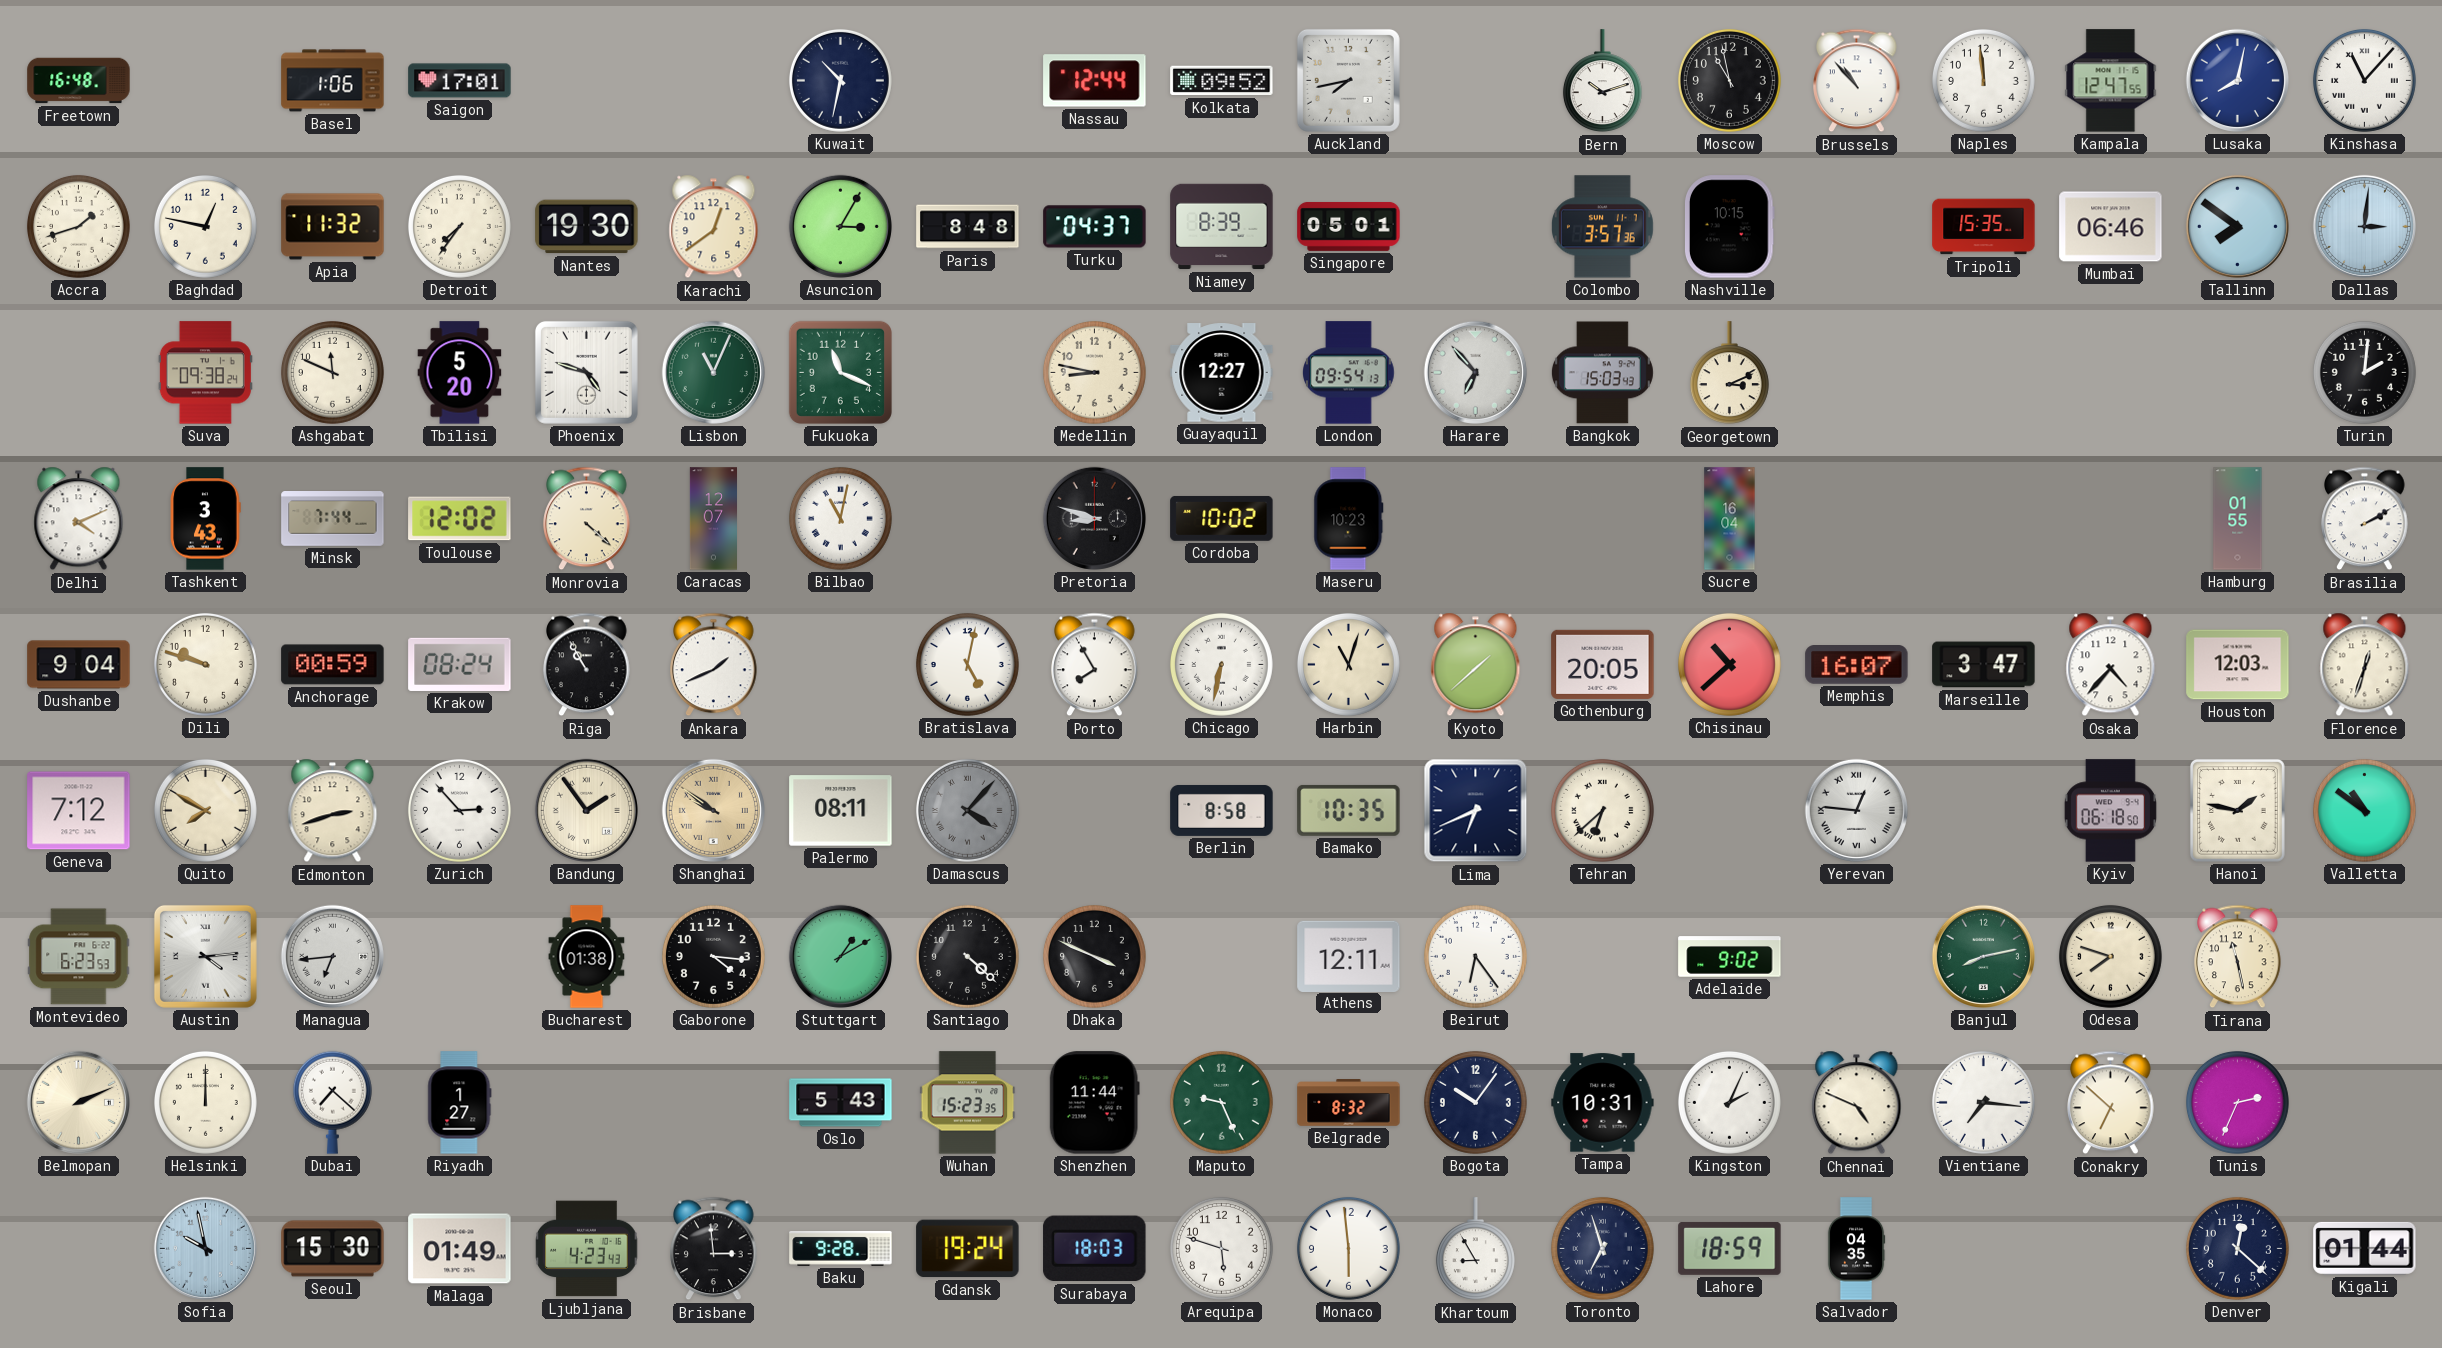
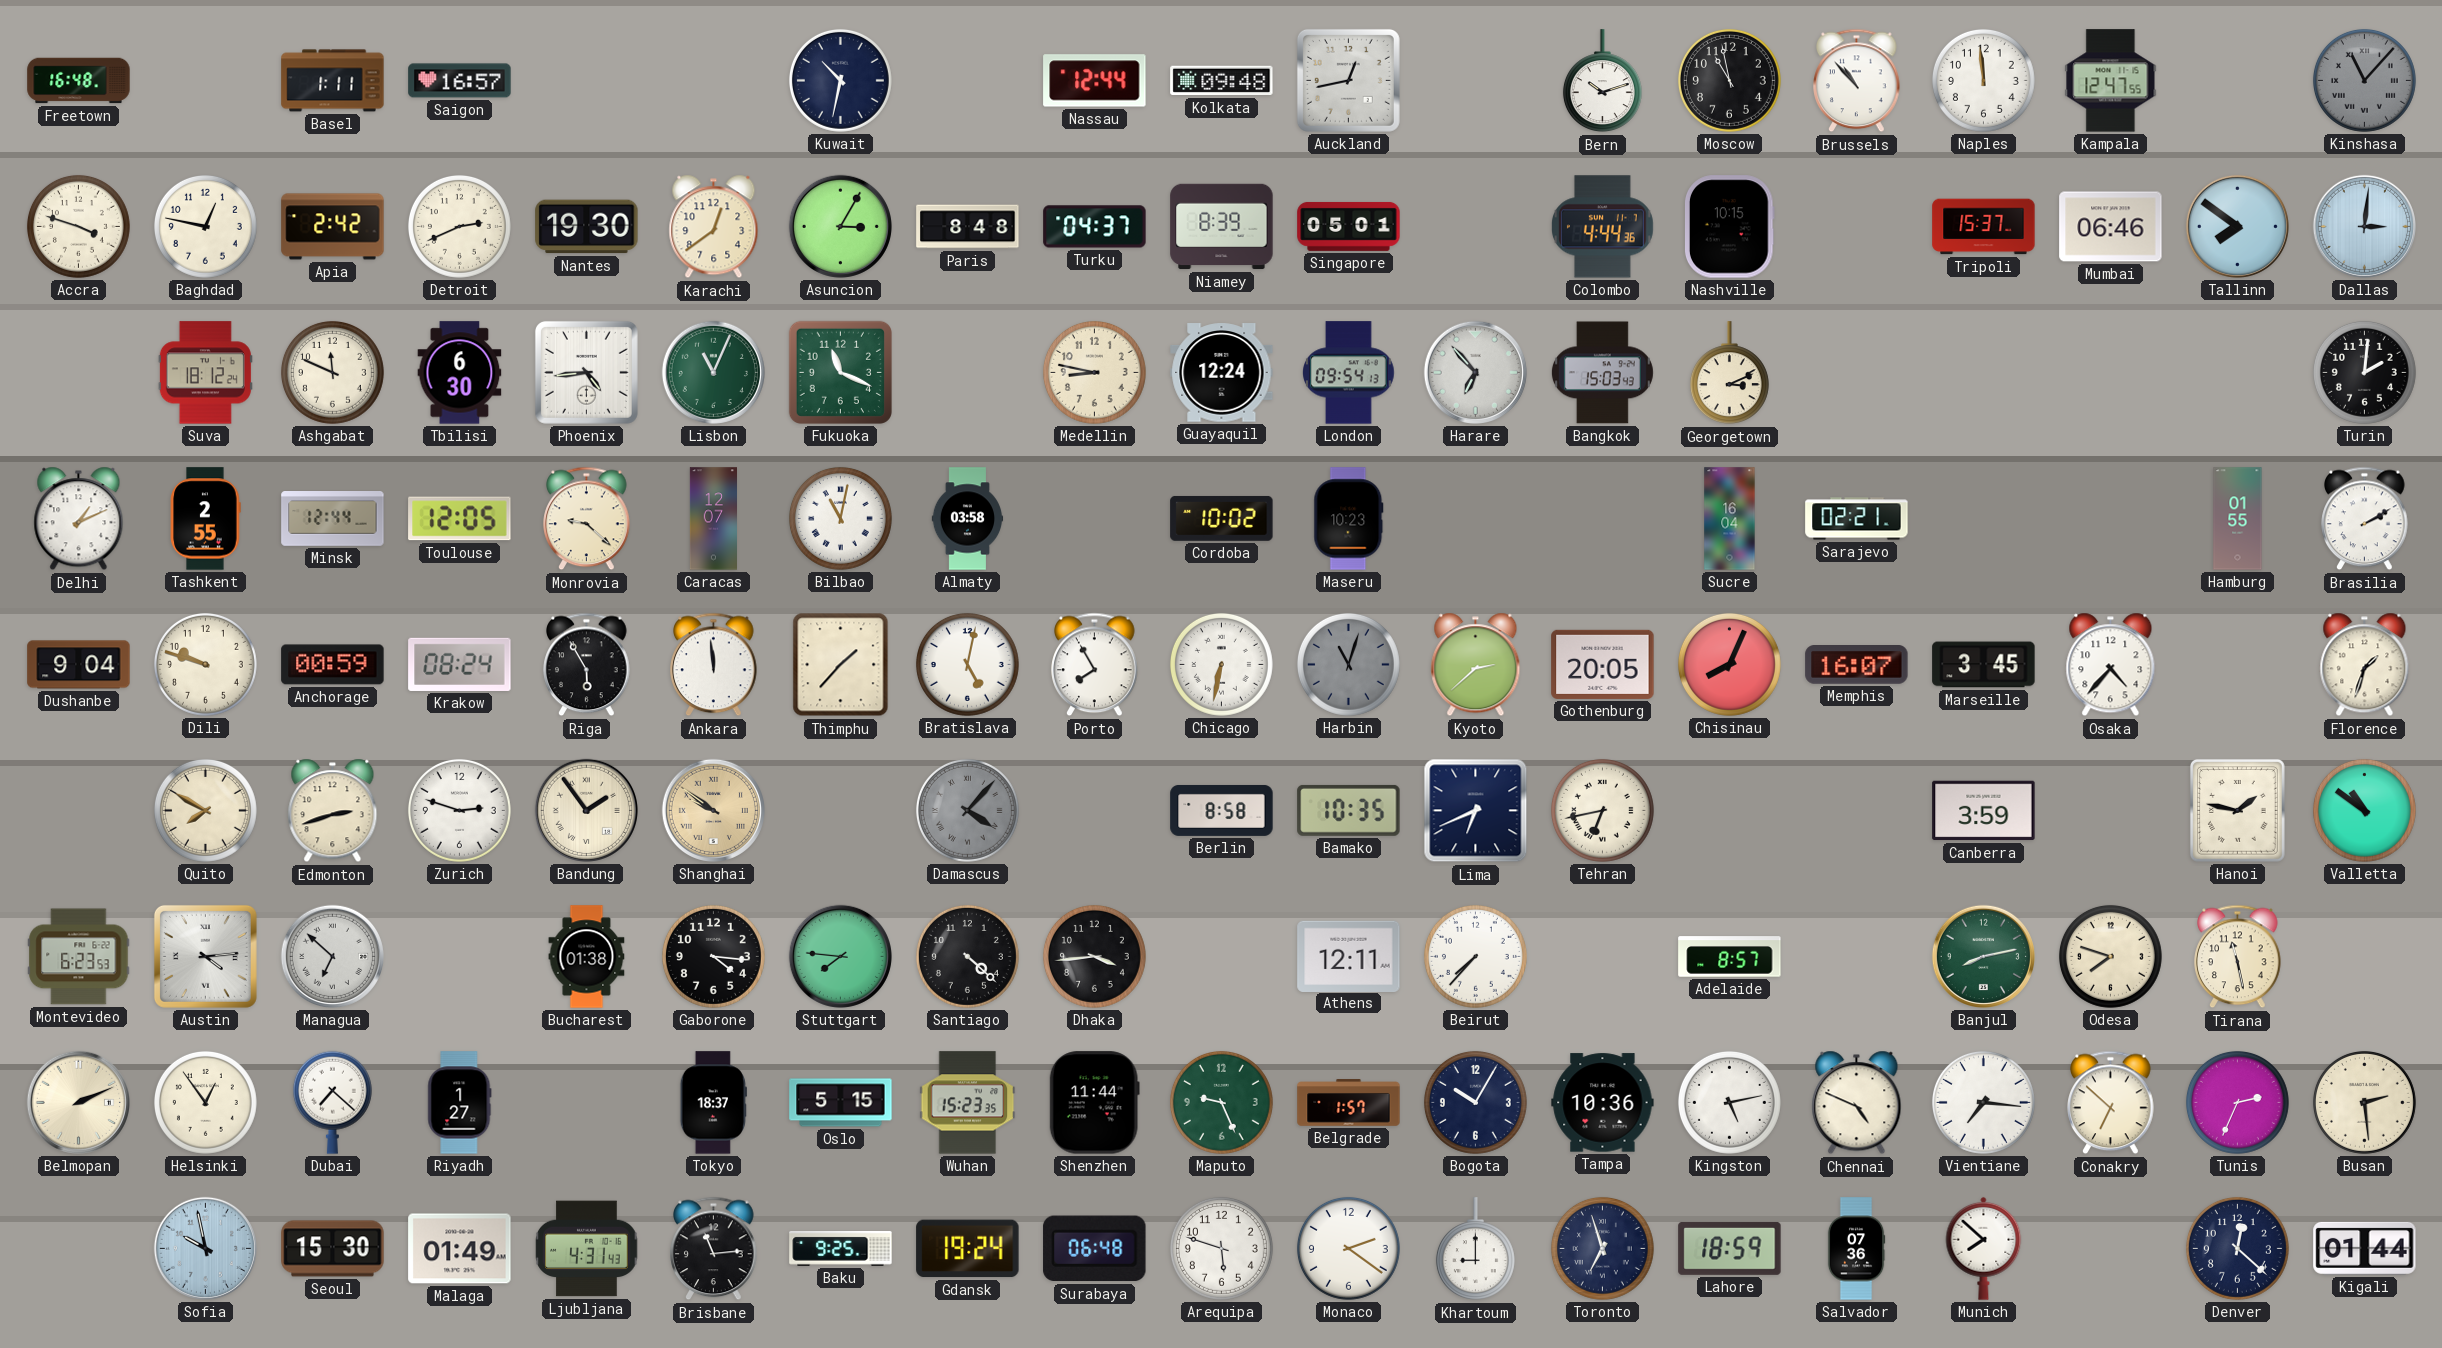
Basel: 1:06 -> 1:11 (333, 81)
Saigon: 17:01 -> 16:57 (460, 81)
Kolkata: 09:52 -> 09:48 (1222, 81)
Auckland: 7:43 -> 12:43 (1348, 80)
Lusaka: 8:02 -> none (2237, 80)
Kinshasa dial: white -> grey (2364, 80)
Accra: 1:42 -> 3:48 (78, 226)
Apia: 11:32 -> 2:42 (333, 227)
Detroit: 7:36 -> 2:41 (459, 226)
Colombo: 3:57 -> 4:44 (1602, 227)
Tripoli: 15:35 -> 15:37 (1984, 227)
Suva: 09:38 -> 18:12 (205, 373)
Tbilisi: 5:20 -> 6:30 (460, 373)
Phoenix: 4:48 -> 4:44 (586, 372)
Guayaquil: 12:27 -> 12:24 (1222, 373)
Delhi: 4:11 -> 1:11 (79, 519)
Tashkent: 3:43 -> 2:55 (206, 519)
Minsk: 7:44 -> 12:44 (333, 519)
Toulouse: 12:02 -> 12:05 (460, 519)
Monrovia: 4:22 -> 9:22 (587, 519)
Almaty: none -> 03:58 (968, 519)
Pretoria: 8:48 -> none (1094, 518)
Sarajevo: none -> 02:21 (1857, 519)
Riga: 10:55 -> 5:55 (587, 665)
Ankara: 1:41 -> 11:59 (714, 665)
Thimphu: none -> 1:37 (841, 665)
Harbin dial: cream -> grey (1348, 664)
Kyoto: 1:38 -> 2:38 (1476, 665)
Chisinau: 10:38 -> 8:04 (1729, 664)
Marseille: 3:47 -> 3:45 (1984, 665)
Houston: 12:03 -> none (2238, 665)
Florence: 12:33 -> 1:33 (2365, 665)
Geneva: 7:12 -> none (79, 811)
Zurich: 2:53 -> 2:48 (459, 810)
Palermo: 08:11 -> none (841, 811)
Tehran: 6:38 -> 6:43 (1602, 810)
Yerevan: 12:46 -> none (1856, 810)
Canberra: none -> 3:59 (1984, 811)
Kyiv: 06:18 -> none (2110, 811)
Managua: 6:44 -> 6:52 (332, 956)
Stuttgart: 1:10 -> 7:46 (840, 956)
Dhaka: 3:49 -> 3:44 (1094, 956)
Beirut: 6:24 -> 7:37 (1475, 956)
Adelaide: 9:02 -> 8:57 (1730, 957)
Helsinki: 12:00 -> 12:54 (205, 1102)
Tokyo: none -> 18:37 (713, 1103)
Oslo: 5:43 -> 5:15 (841, 1103)
Belgrade: 8:32 -> 1:57 (1349, 1103)
Bogota: 10:06 -> 10:05 (1475, 1102)
Tampa: 10:31 -> 10:36 (1603, 1103)
Kingston: 2:04 -> 5:13 (1729, 1102)
Busan: none -> 2:29 (2364, 1102)
Ljubljana: 4:23 -> 4:31 (587, 1249)
Brisbane: 2:59 -> 11:14 (714, 1249)
Baku: 9:28 -> 9:25 (841, 1248)
Surabaya: 18:03 -> 06:48 (1095, 1249)
Monaco: 5:59 -> 2:21 (1348, 1248)
Khartoum: 8:55 -> 9:00 (1475, 1249)
Salvador: 04:35 -> 07:36 (1856, 1249)
Munich: none -> 7:52 (1984, 1248)
